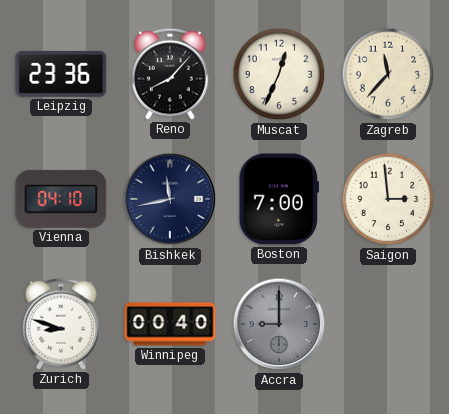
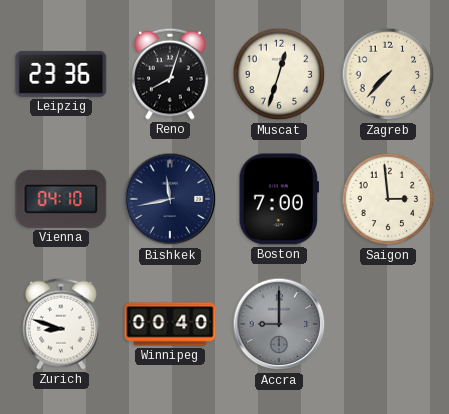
Reno: 8:07 -> 8:03 (170, 74)
Muscat: 12:34 -> 12:33 (279, 74)
Zagreb: 11:37 -> 7:37 (388, 74)
